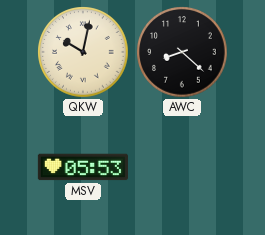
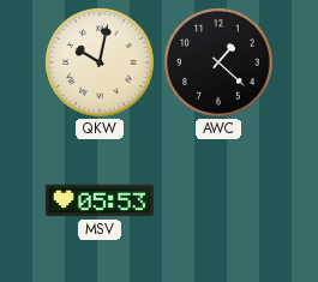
AWC: 8:22 -> 1:22 (218, 62)
